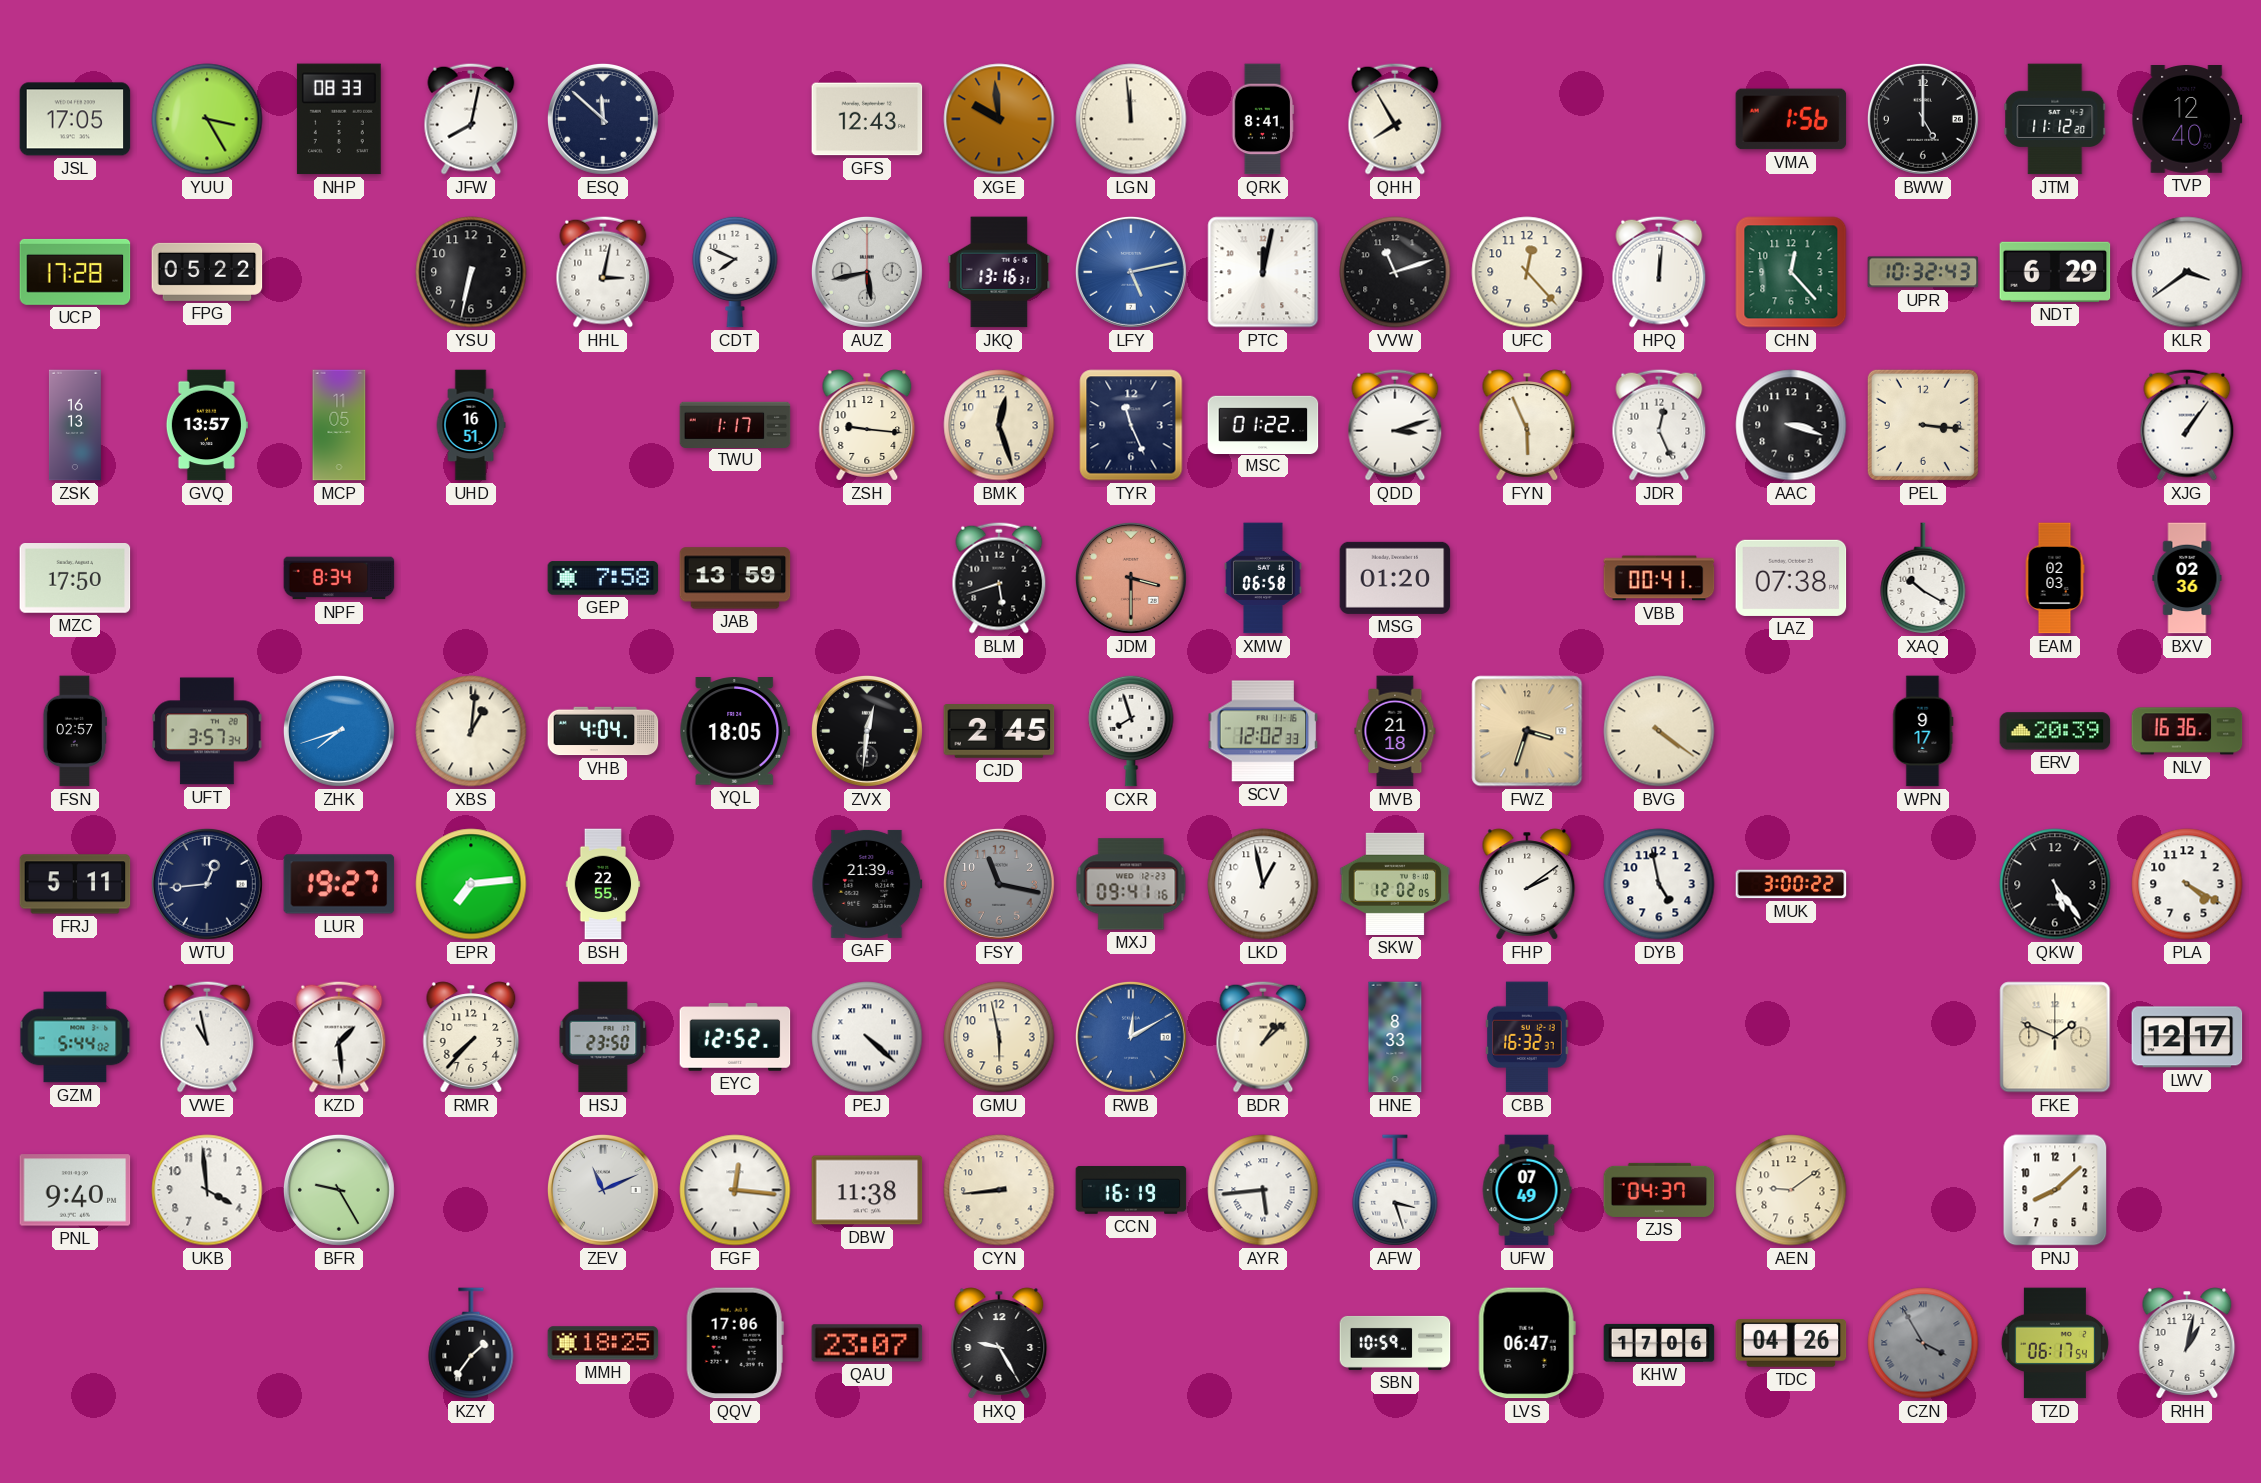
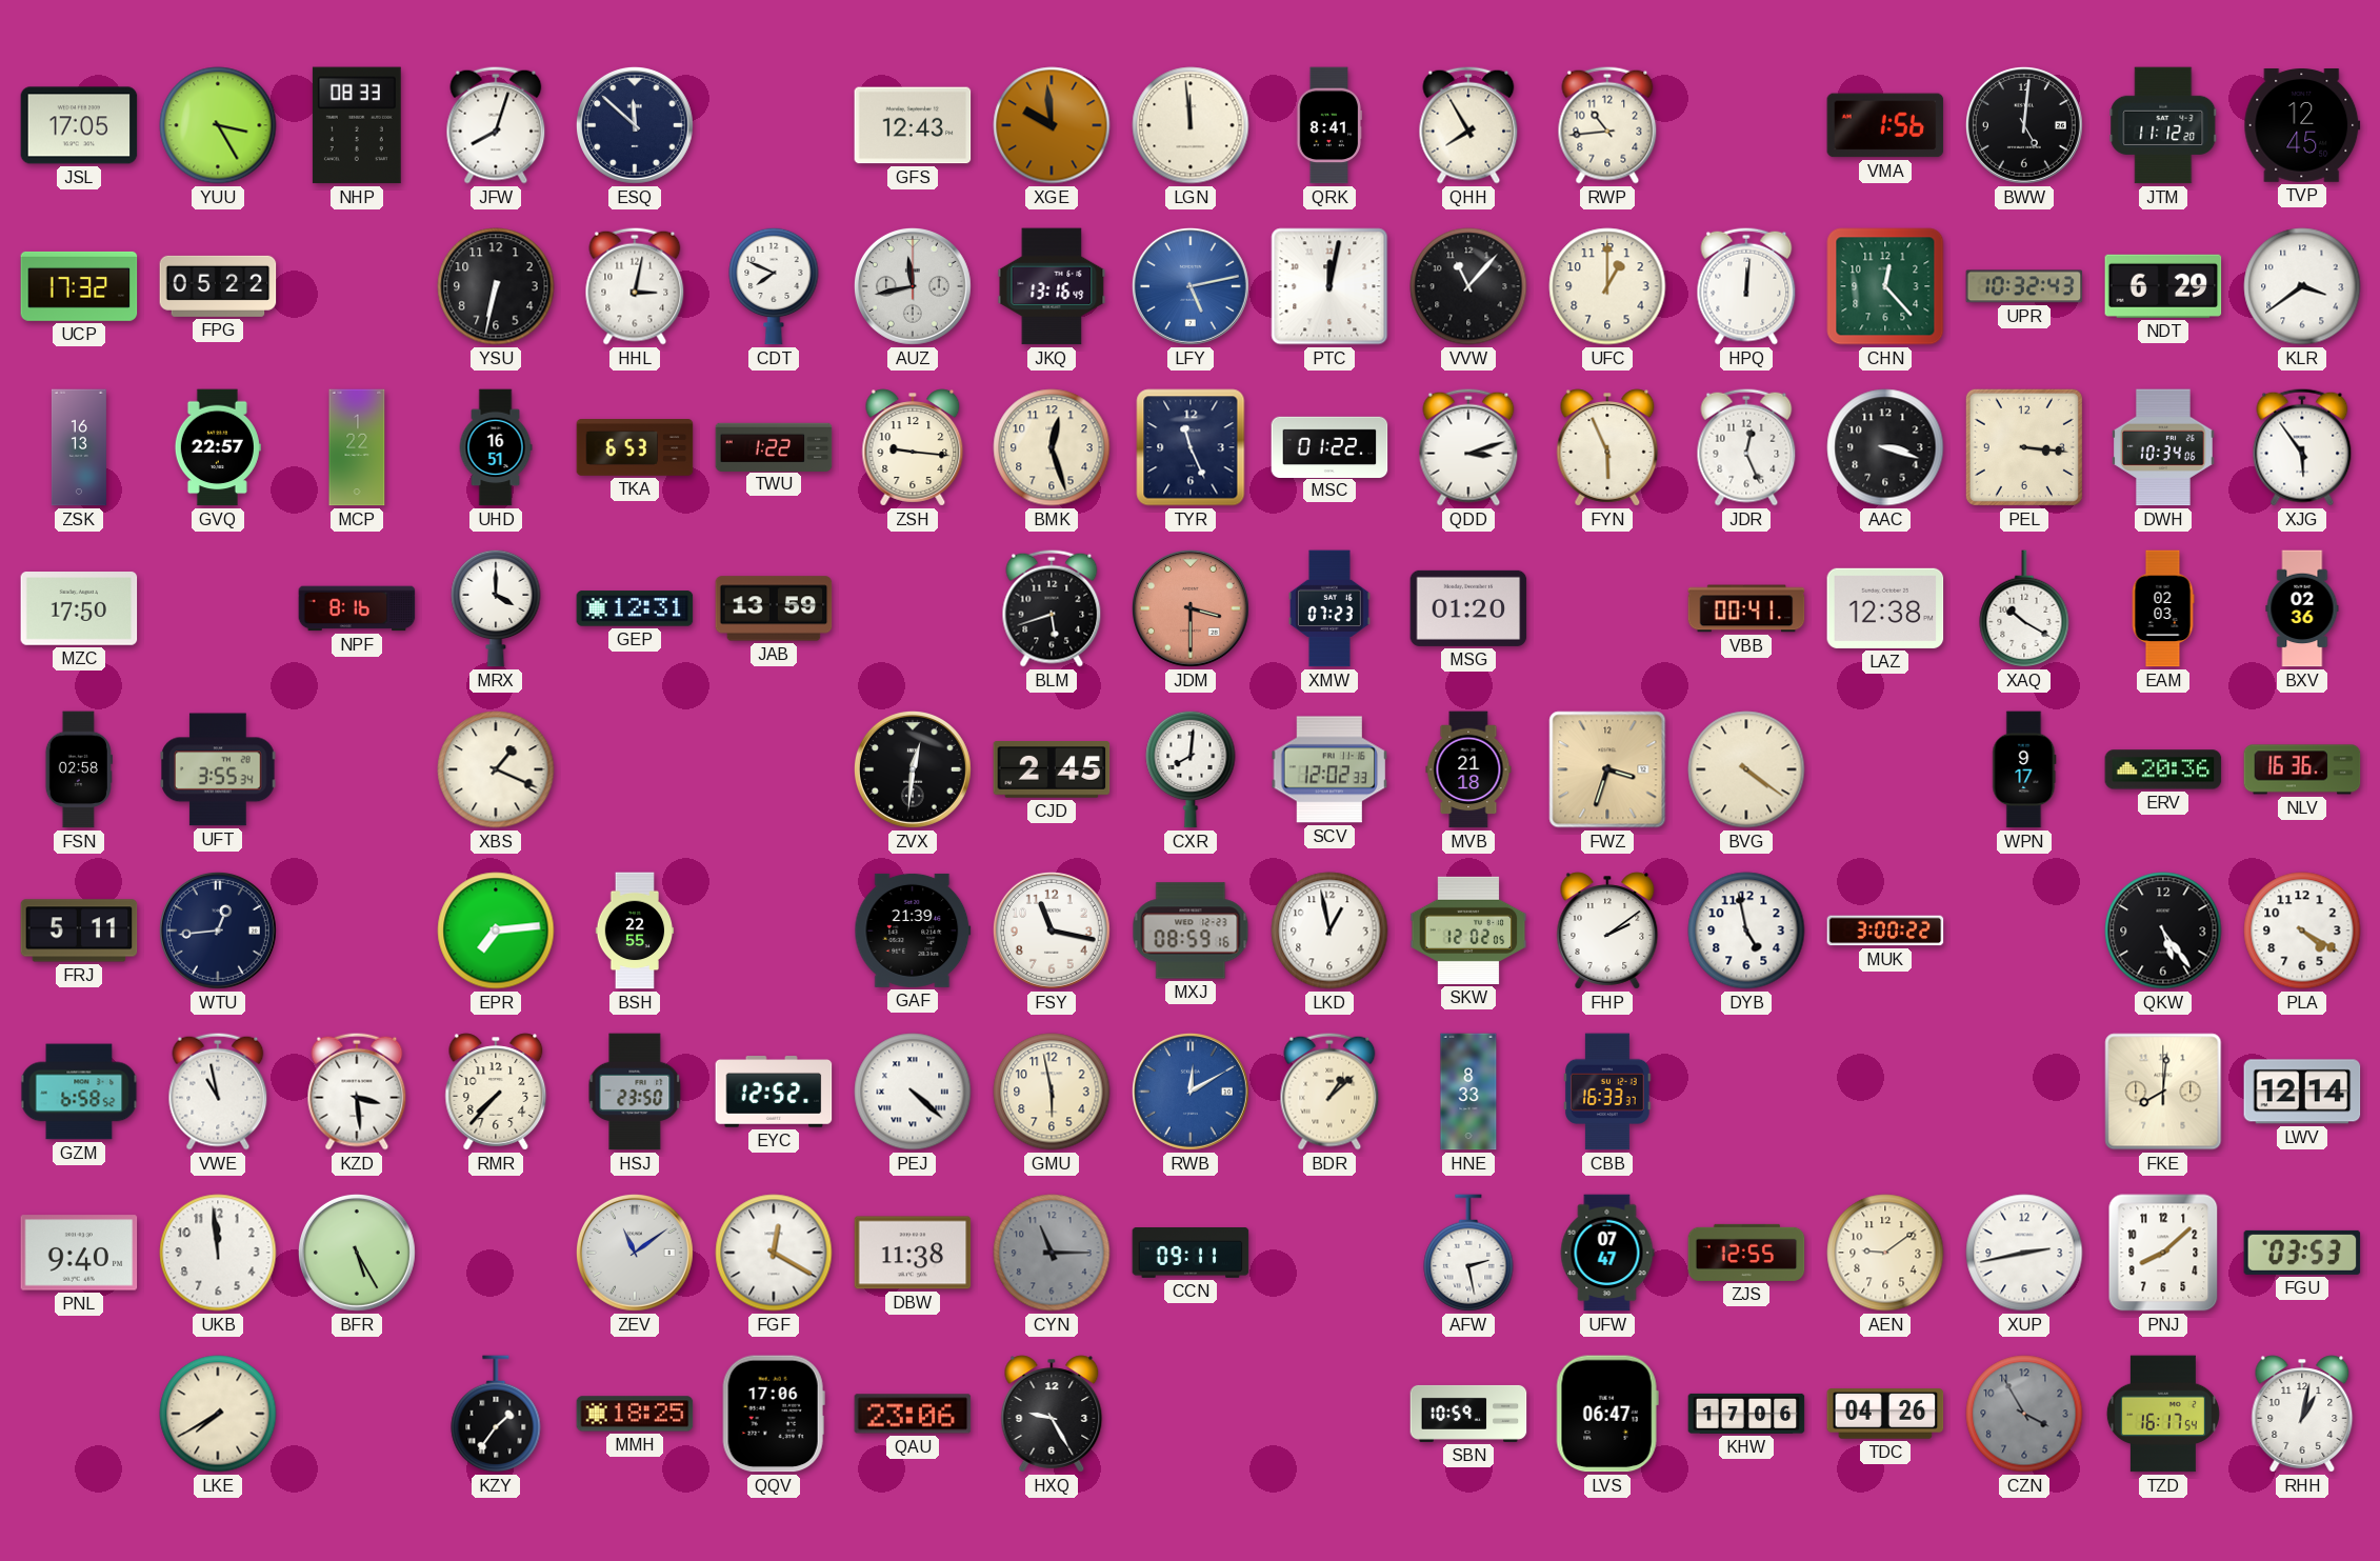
JFW: 8:02 -> 8:03 (496, 125)
RWP: none -> 10:44 (1607, 125)
BWW: 5:00 -> 5:01 (2024, 125)
TVP: 12:40 -> 12:45 (2302, 126)
UCP: 17:28 -> 17:32 (79, 286)
AUZ: 5:43 -> 11:43 (913, 286)
JKQ: 13:16:31 -> 13:16:49 (1052, 286)
VVW: 11:12 -> 11:07 (1468, 286)
UFC: 12:23 -> 1:00 (1607, 286)
GVQ: 13:57 -> 22:57 (218, 447)
MCP: 11:05 -> 1:22 (357, 447)
TKA: none -> 6:53 (635, 448)
TWU: 1:17 -> 1:22 (774, 446)
DWH: none -> 10:34 (2163, 447)
XJG: 1:06 -> 5:54 (2302, 447)
NPF: 8:34 -> 8:16 (357, 608)
MRX: none -> 4:00 (496, 608)
GEP: 7:58 -> 12:31 (635, 608)
XMW: 06:58 -> 07:23 (1331, 608)
LAZ: 07:38 -> 12:38 (1885, 608)
FSN: 02:57 -> 02:58 (79, 769)
UFT: 3:57 -> 3:55 (218, 769)
ZHK: 7:42 -> none (339, 731)
XBS: 1:01 -> 1:19 (496, 769)
VHB: 4:04 -> none (603, 731)
YQL: 18:05 -> none (735, 731)
CXR: 7:57 -> 8:01 (1191, 769)
ERV: 20:39 -> 20:36 (2163, 769)
LUR: 19:27 -> none (339, 884)
FSY dial: grey -> white (1052, 930)
MXJ: 09:41 -> 08:59 (1191, 930)
GZM: 5:44 -> 6:58 (79, 1092)
KZD: 1:29 -> 3:29 (357, 1092)
CBB: 16:32 -> 16:33 (1608, 1092)
FKE: 1:49 -> 8:01 (2163, 1092)
LWV: 12:17 -> 12:14 (2302, 1092)
UKB: 3:59 -> 11:59 (218, 1253)
BFR: 9:25 -> 5:25 (357, 1253)
ZEV: 11:11 -> 11:09 (635, 1253)
FGF: 12:16 -> 12:20 (774, 1253)
CYN: 8:44 -> 11:15 (1052, 1253)
CYN dial: cream -> grey (1052, 1253)
CCN: 16:19 -> 09:11 (1191, 1254)
AYR: 5:44 -> none (1263, 1190)
AFW: 3:27 -> 2:28 (1468, 1253)
UFW: 07:49 -> 07:47 (1607, 1253)
ZJS: 04:37 -> 12:55 (1746, 1253)
XUP: none -> 2:43 (2024, 1253)
FGU: none -> 03:53 (2302, 1253)
LKE: none -> 7:40 (218, 1414)
QAU: 23:07 -> 23:06 (913, 1414)
CZN numerals: Roman -> Arabic (2024, 1414)
TZD: 06:17 -> 16:17 (2163, 1414)
